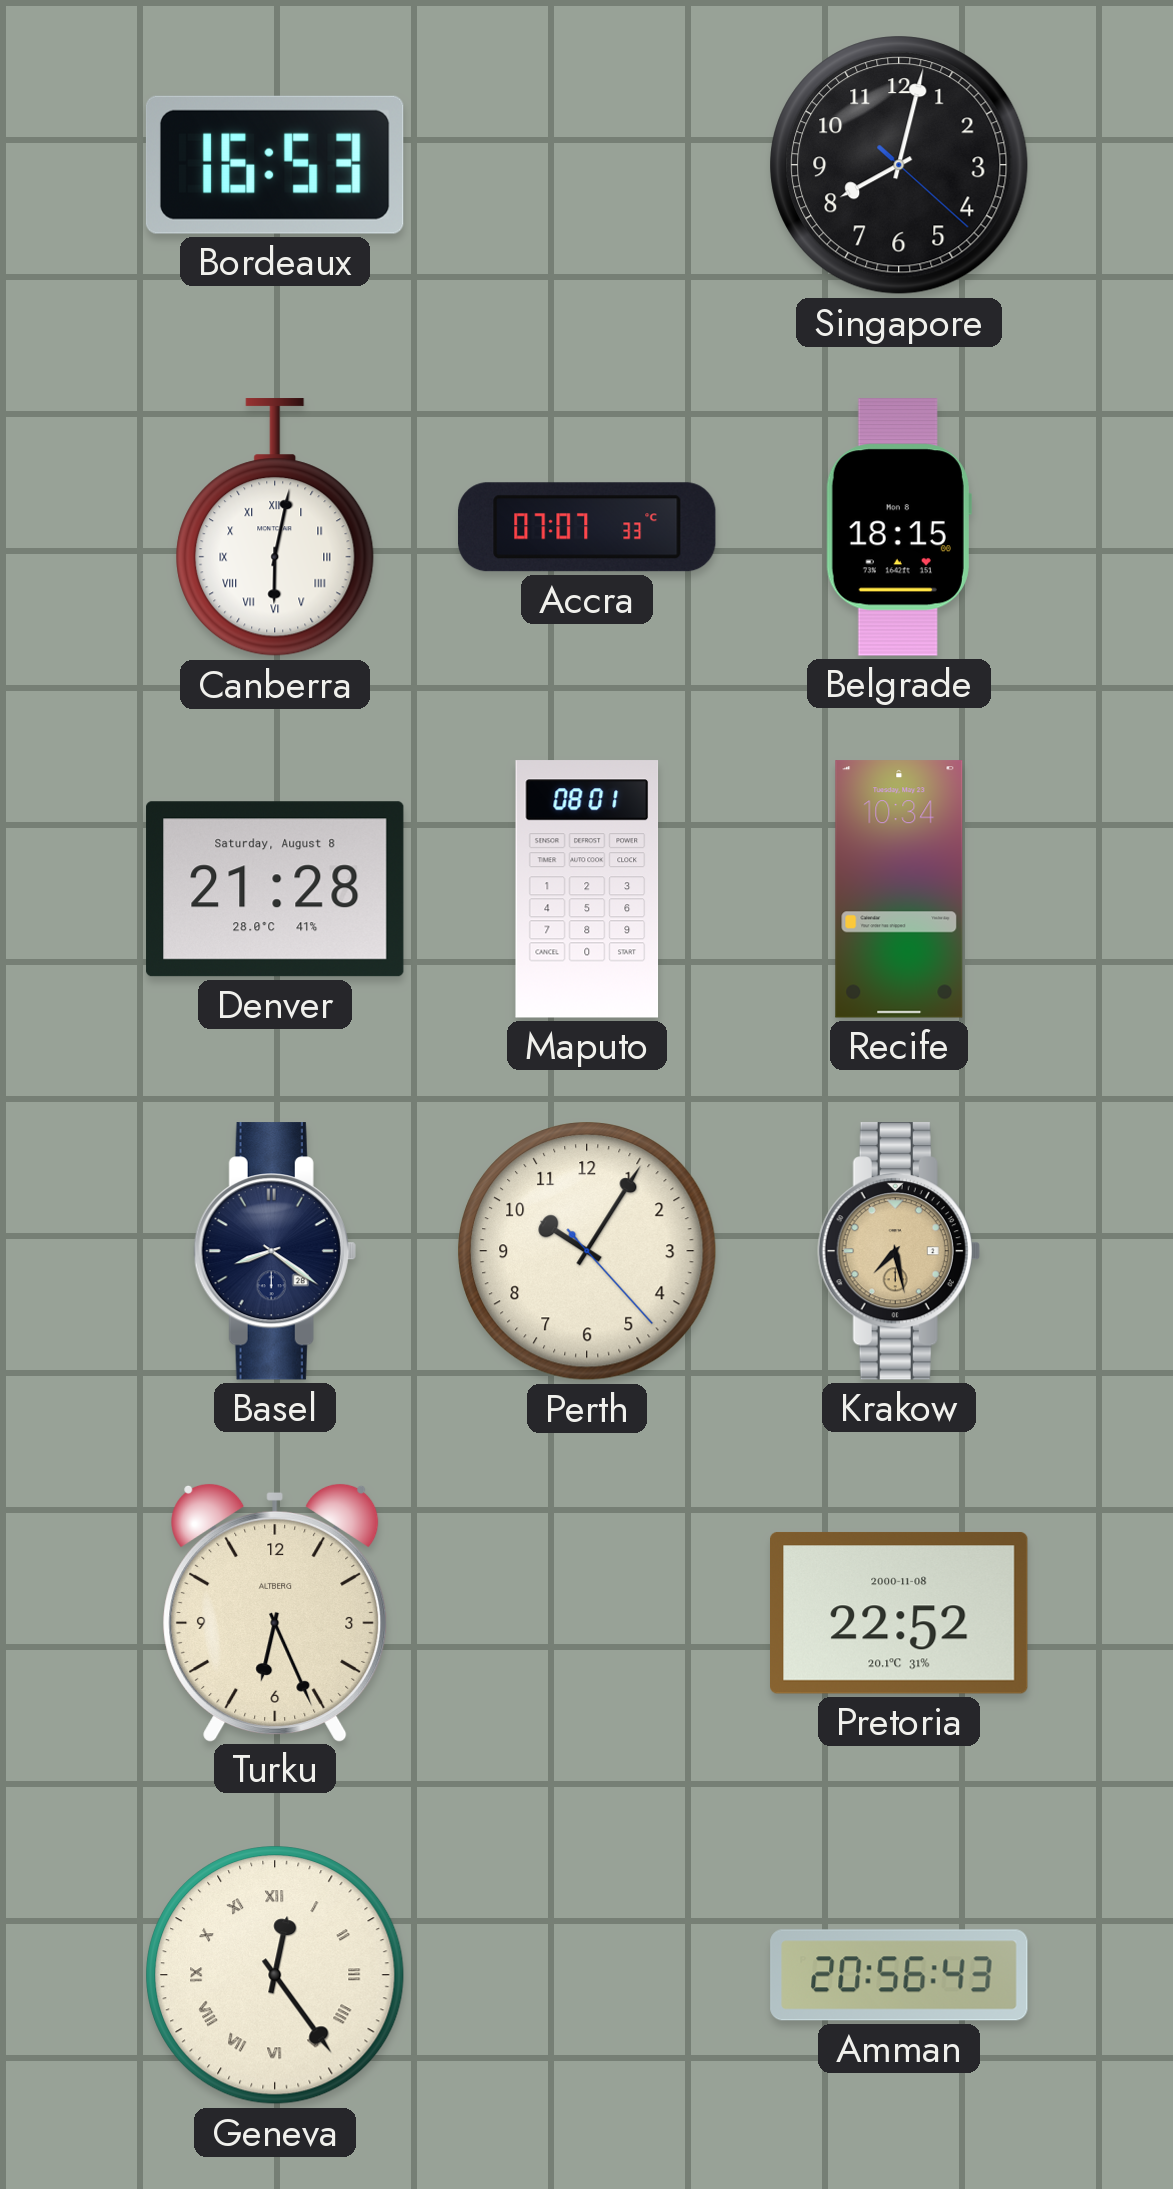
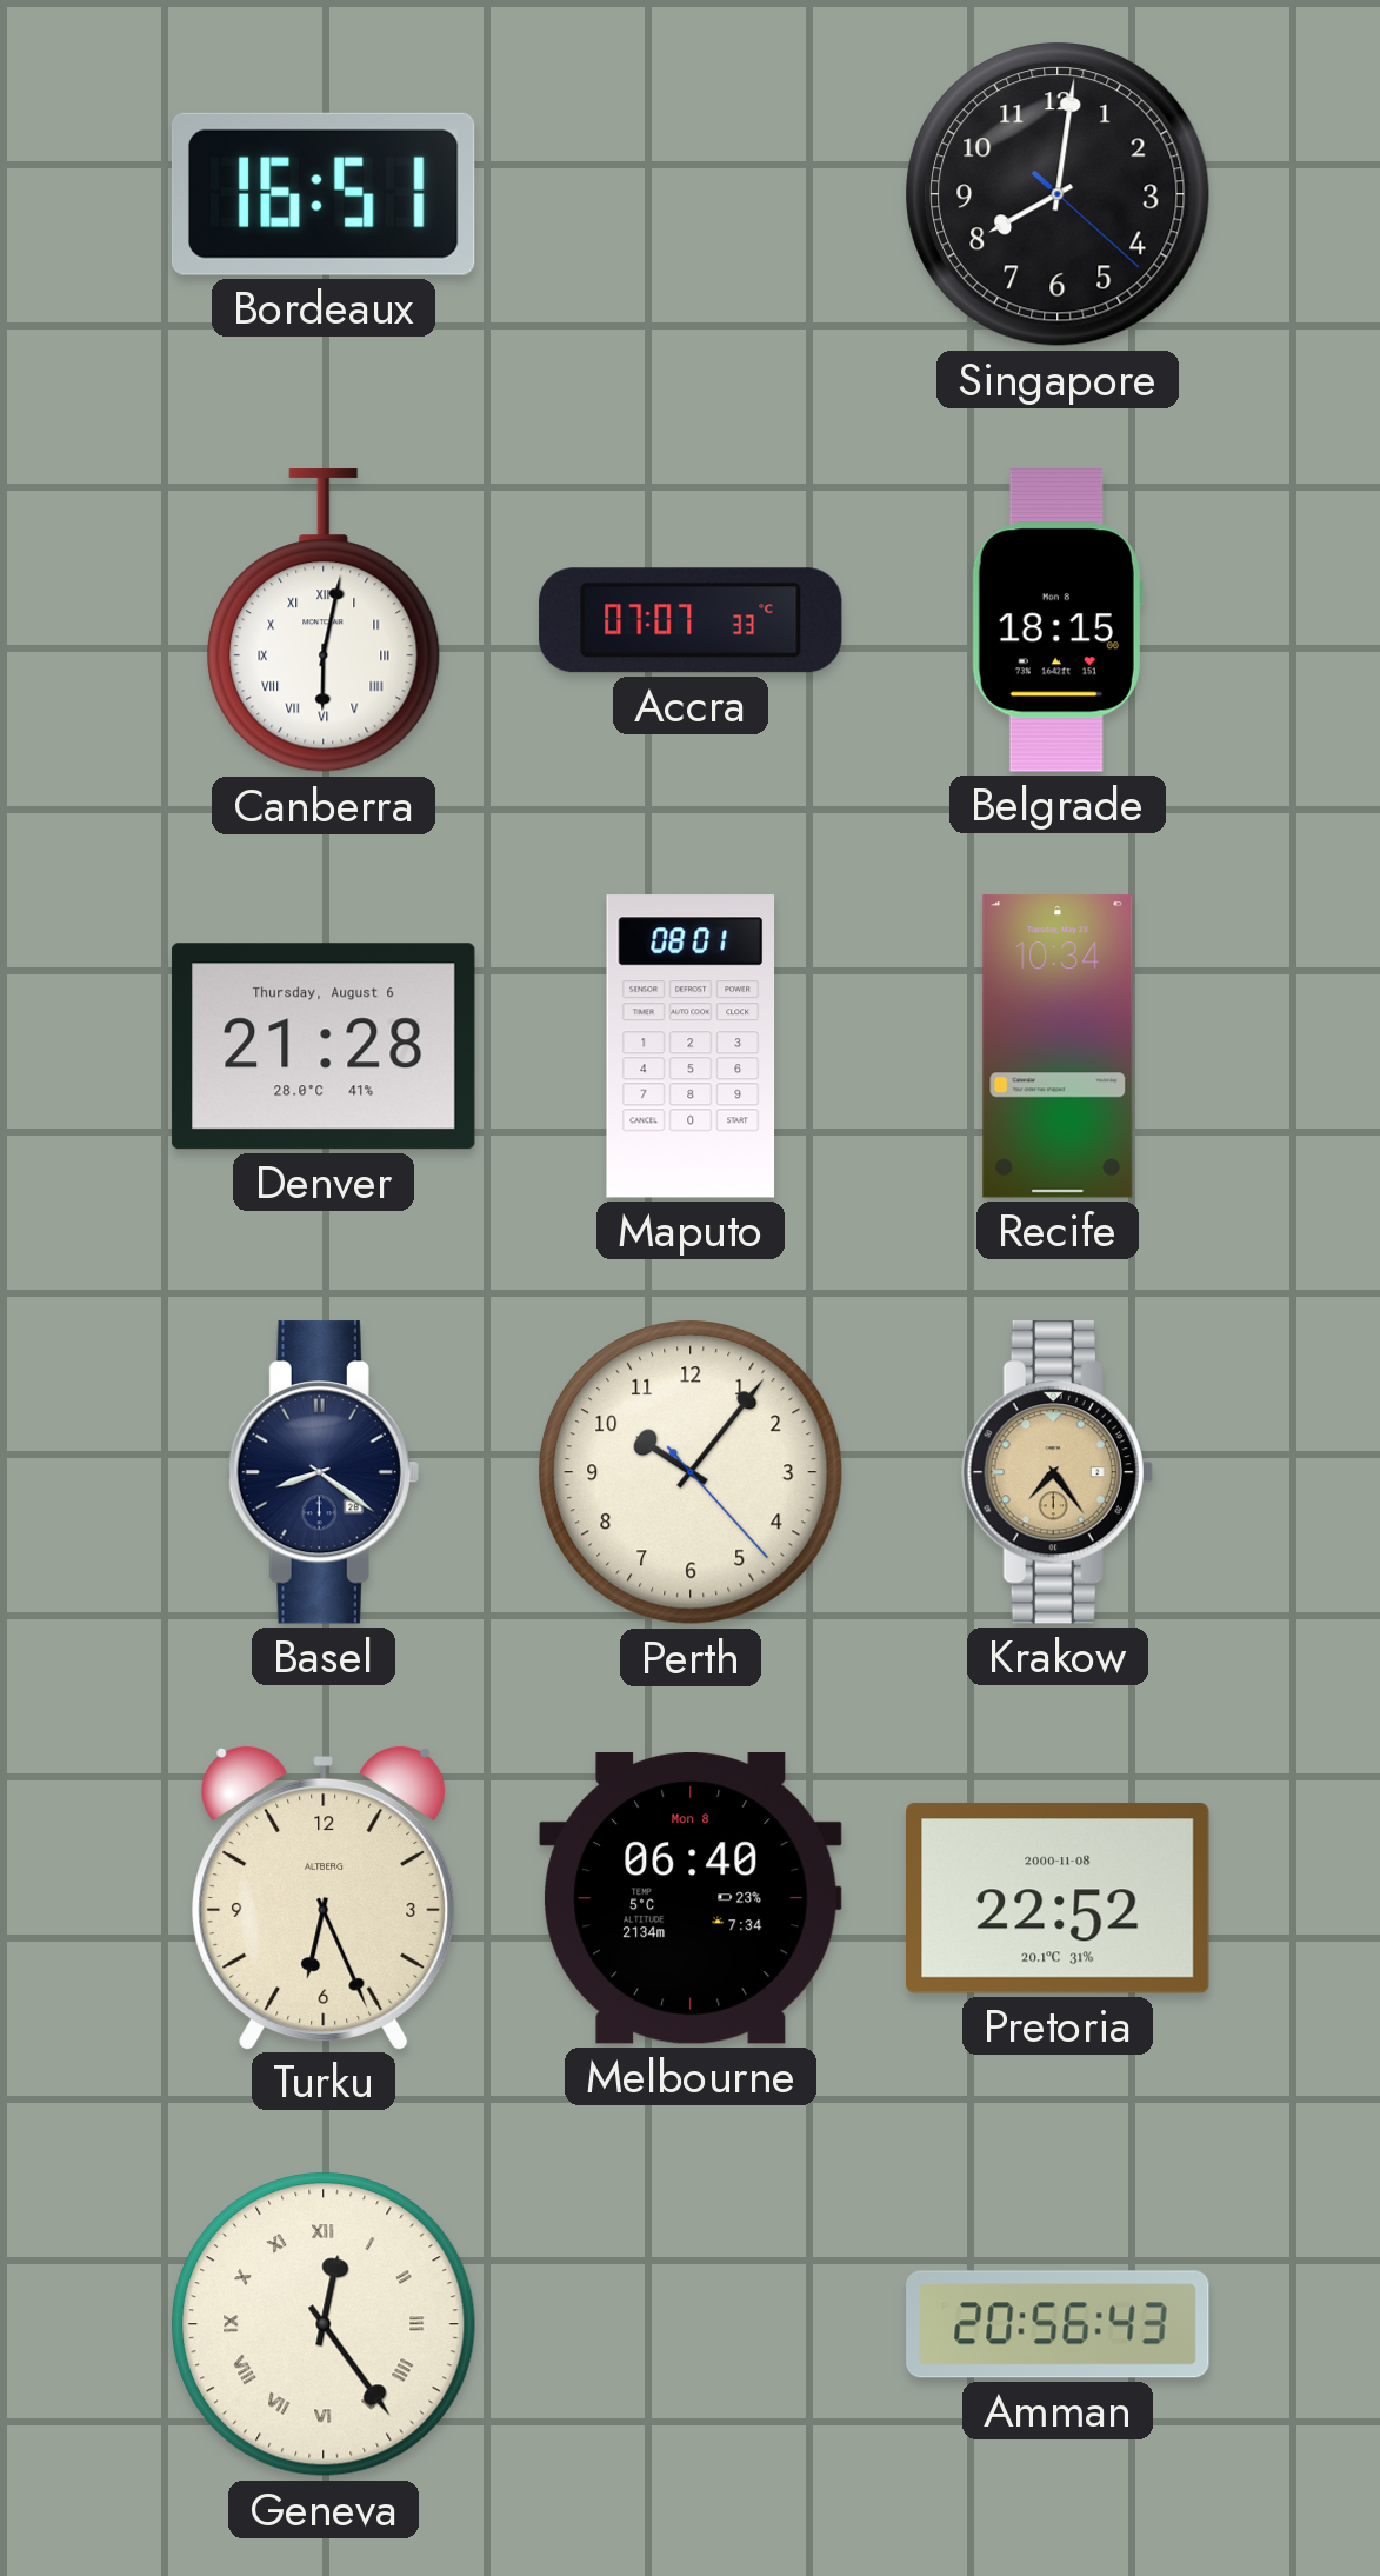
Bordeaux: 16:53 -> 16:51 (324, 194)
Singapore: 8:02 -> 8:01 (1058, 194)
Denver date: Saturday, August 8 -> Thursday, August 6 (324, 1046)
Perth: 10:05 -> 10:06 (691, 1472)
Krakow: 7:28 -> 7:24 (1058, 1472)
Melbourne: none -> 06:40 (692, 1899)
